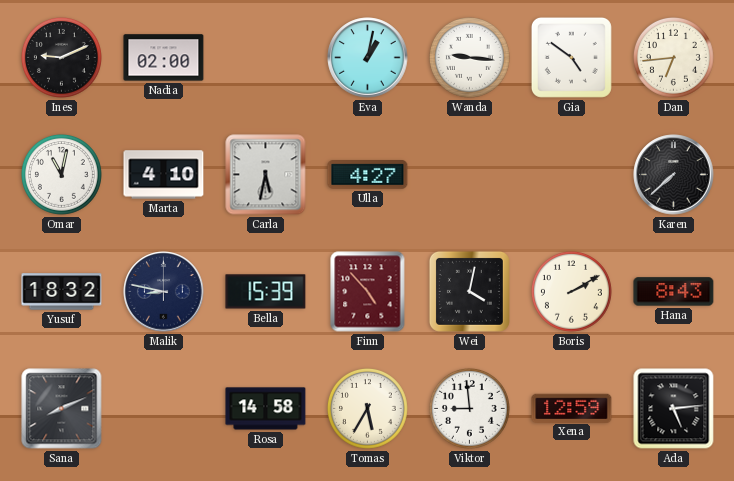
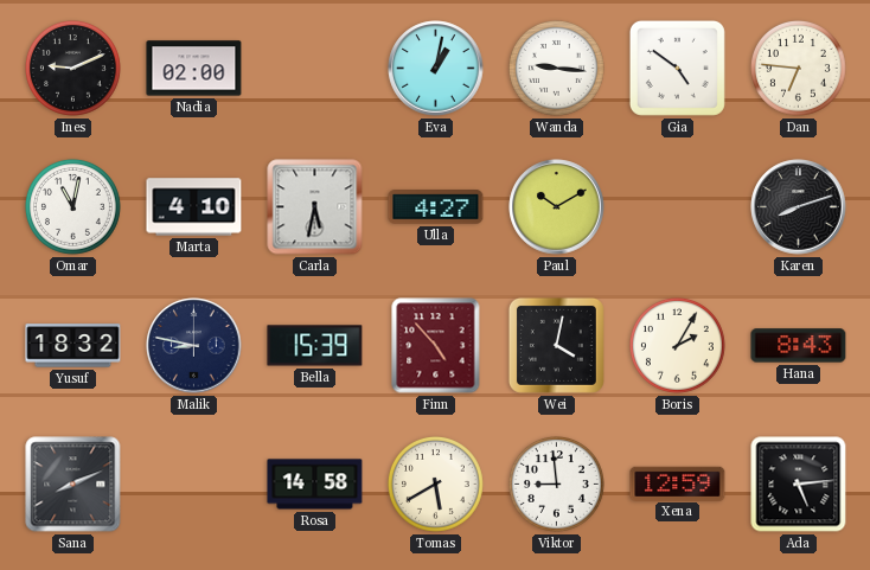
Dan: 6:44 -> 6:46 (798, 68)
Paul: none -> 10:10 (557, 207)
Karen: 7:38 -> 8:12 (799, 207)
Boris: 2:10 -> 2:05 (677, 345)
Tomas: 5:35 -> 5:40 (435, 483)
